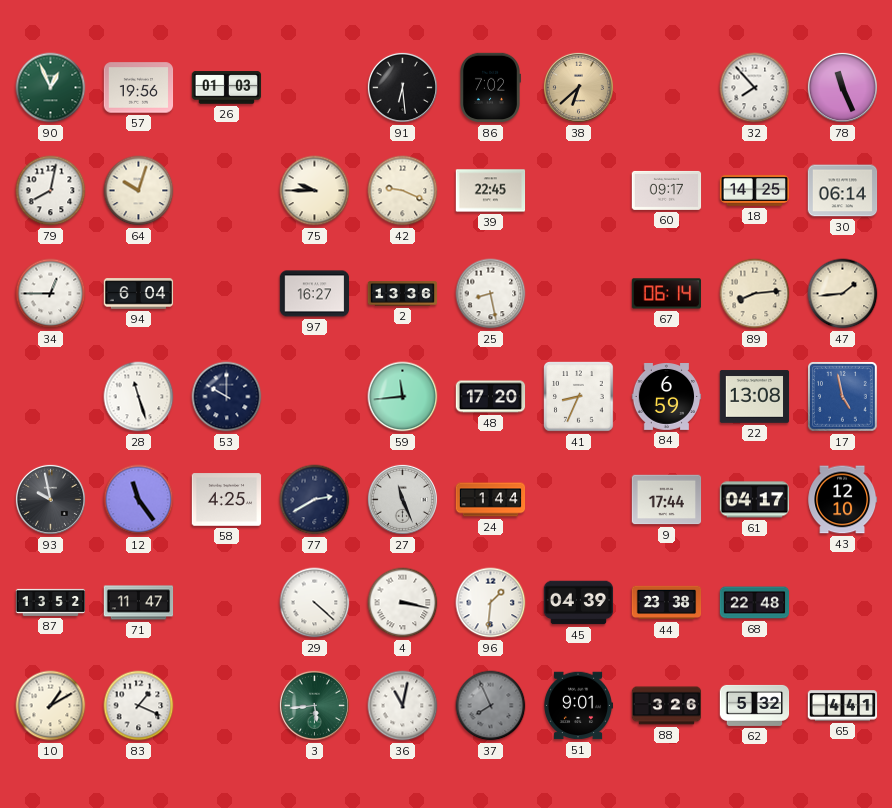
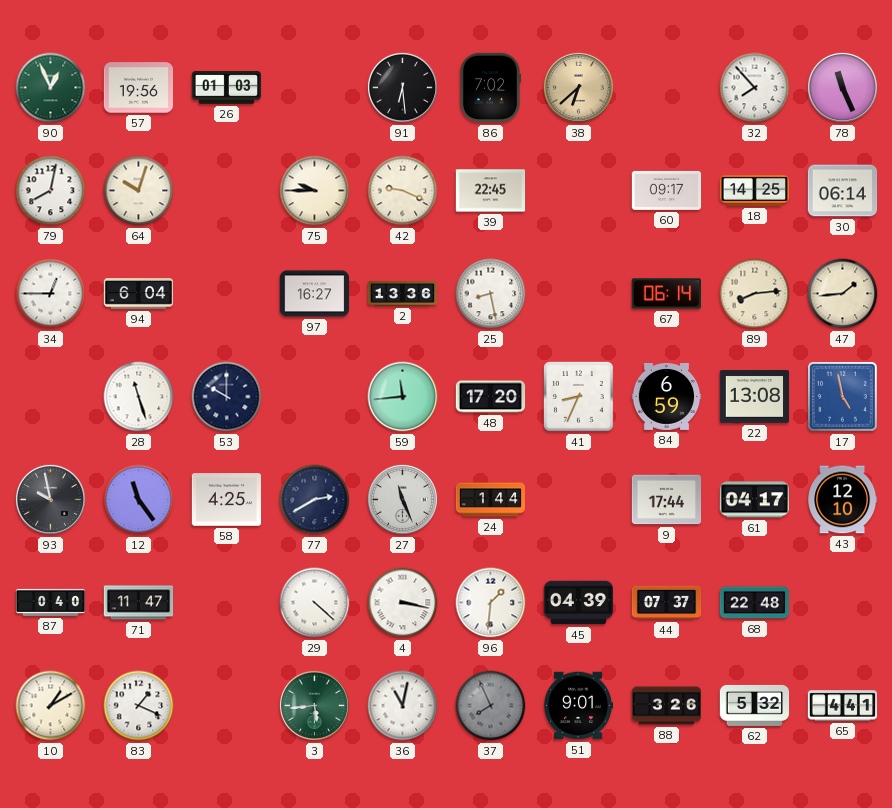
87: 13:52 -> 0:40 (51, 602)
44: 23:38 -> 07:37 (667, 603)
